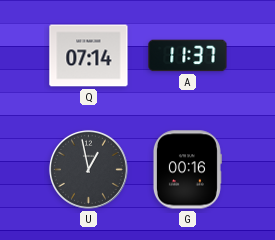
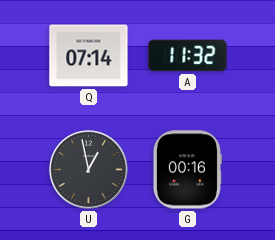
A: 11:37 -> 11:32 (188, 56)
